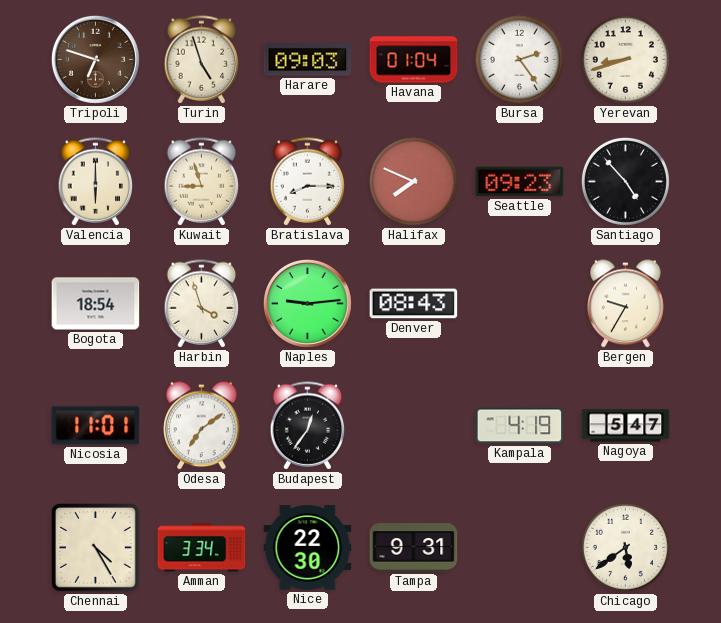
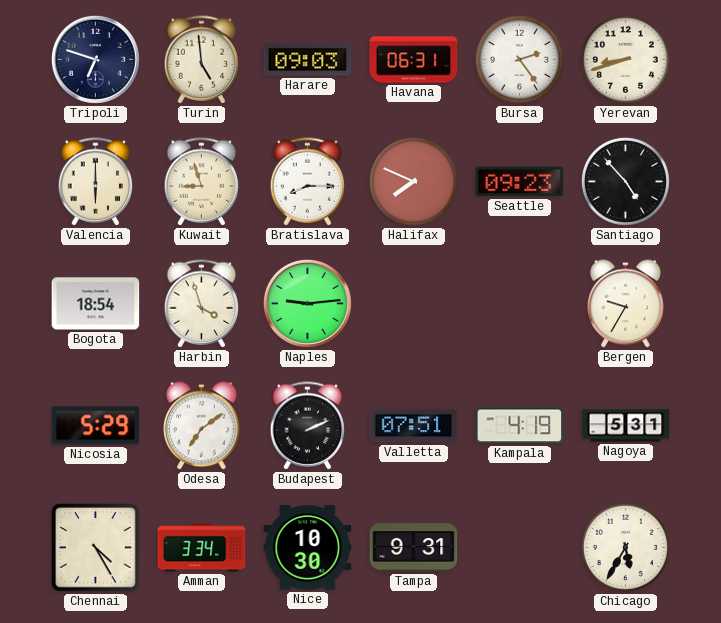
Tripoli dial: brown -> navy (95, 59)
Turin: 4:57 -> 4:59 (202, 60)
Havana: 01:04 -> 06:31 (414, 60)
Denver: 08:43 -> none (414, 304)
Nicosia: 11:01 -> 5:29 (96, 426)
Budapest: 12:36 -> 2:11 (308, 426)
Valletta: none -> 07:51 (414, 426)
Nagoya: 5:47 -> 5:31 (626, 426)
Nice: 22:30 -> 10:30 (308, 548)
Chicago: 5:39 -> 5:35 (625, 547)
